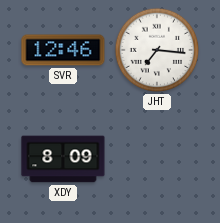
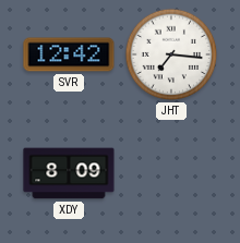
SVR: 12:46 -> 12:42 (69, 54)
